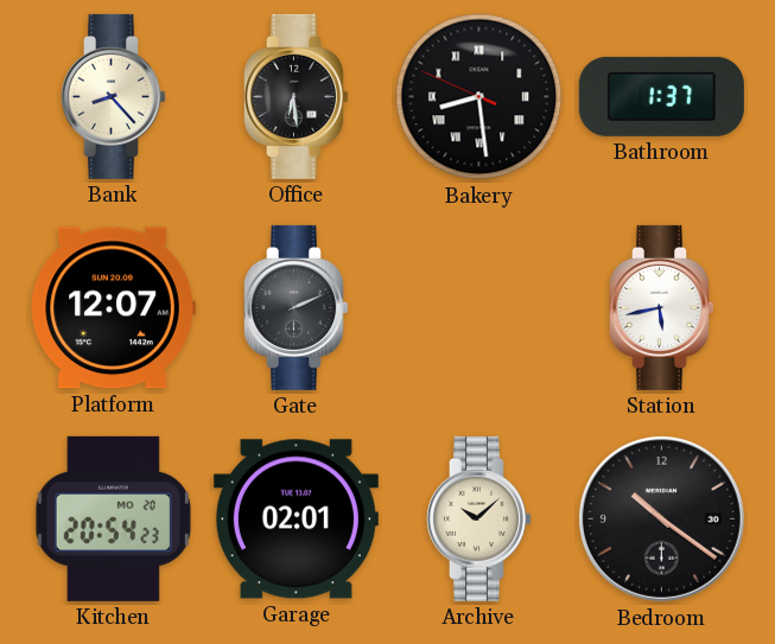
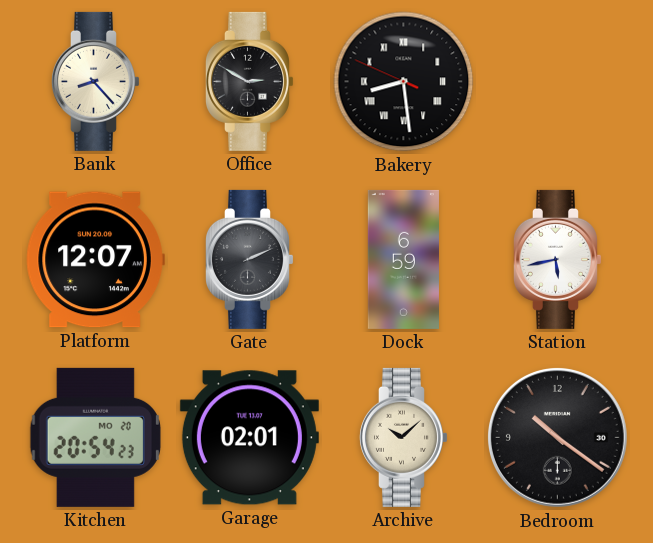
Office: 6:29 -> 2:50 (249, 81)
Bathroom: 1:37 -> none (661, 96)
Dock: none -> 6:59 (403, 259)
